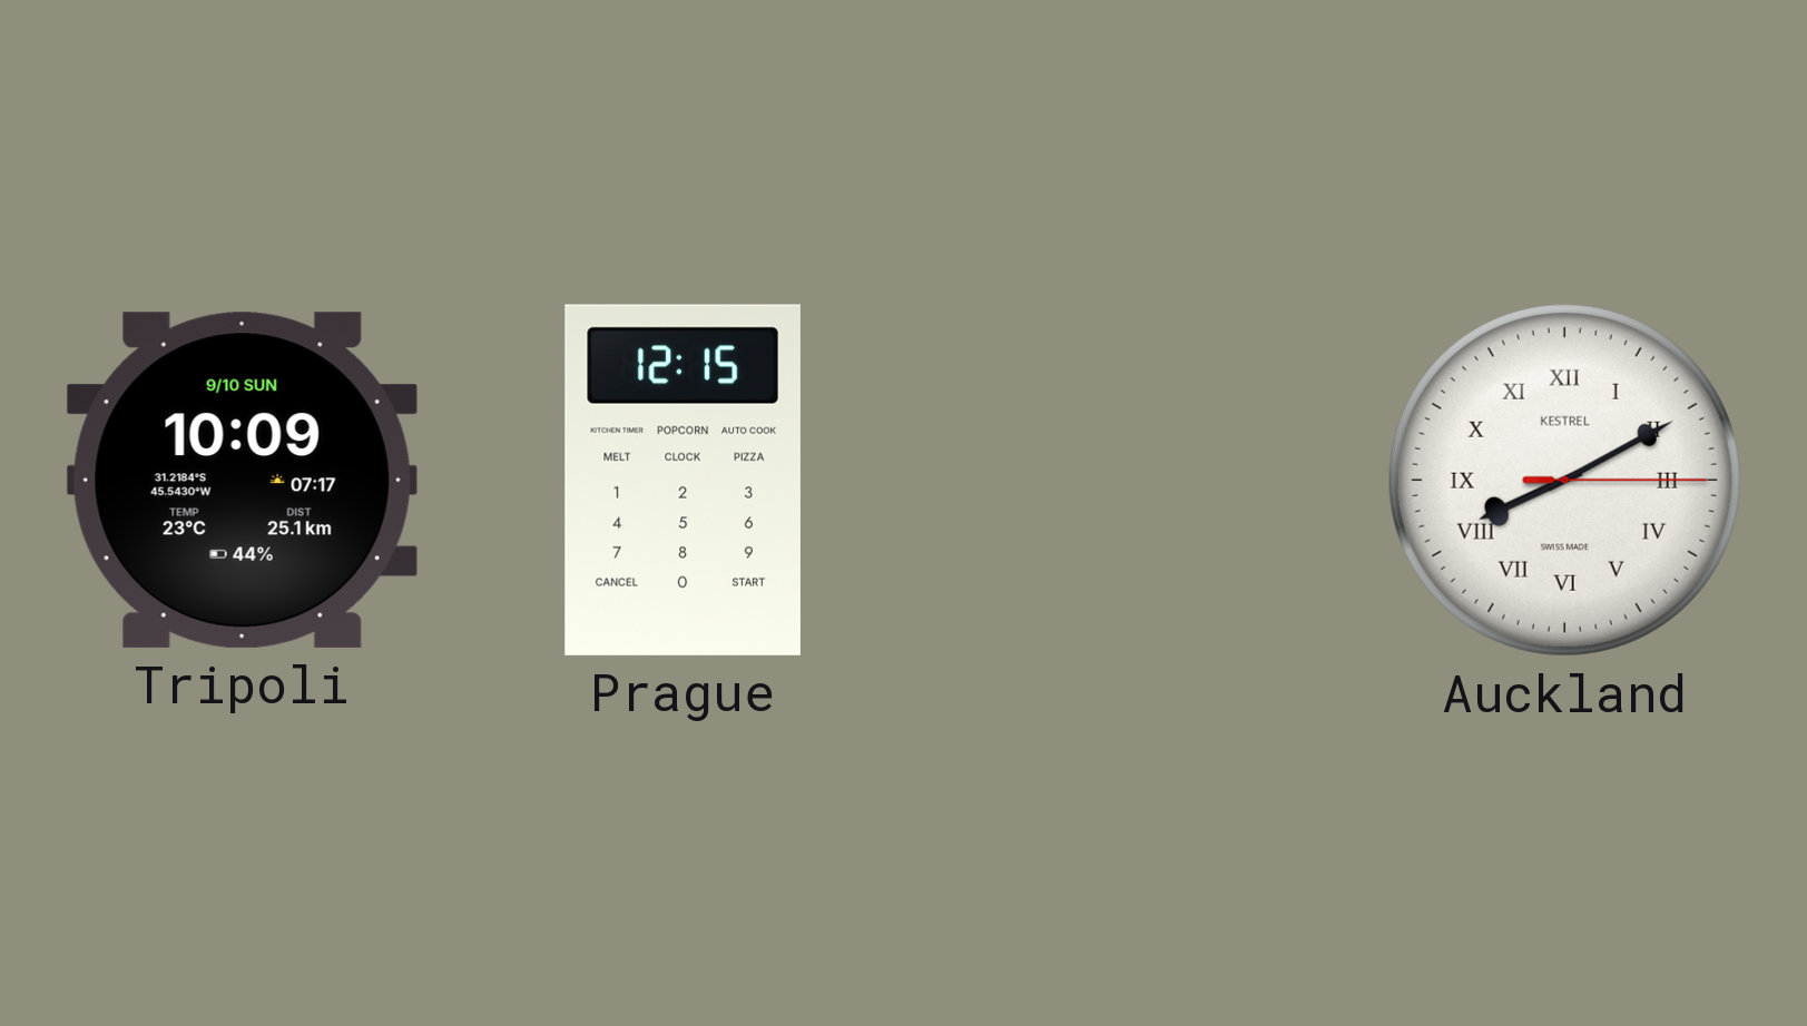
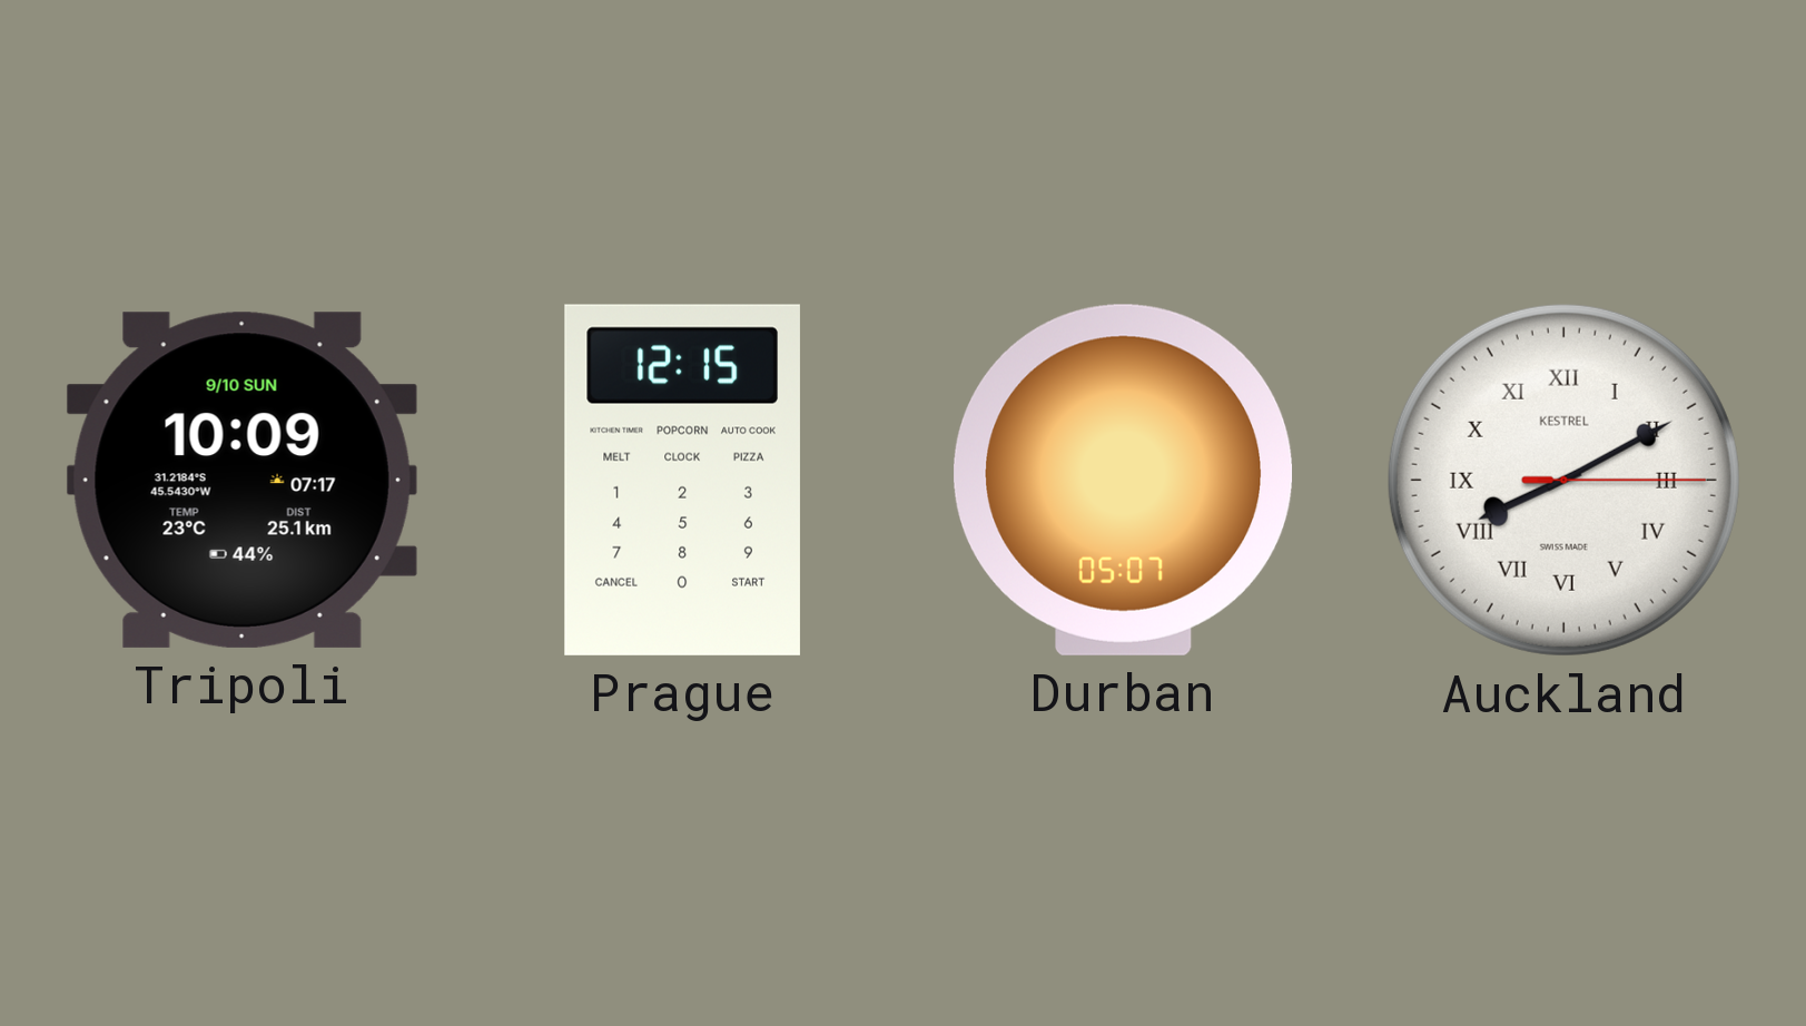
Durban: none -> 05:07 (1124, 480)
